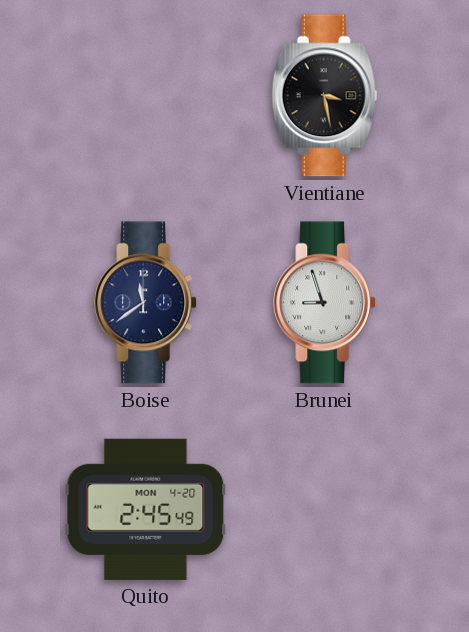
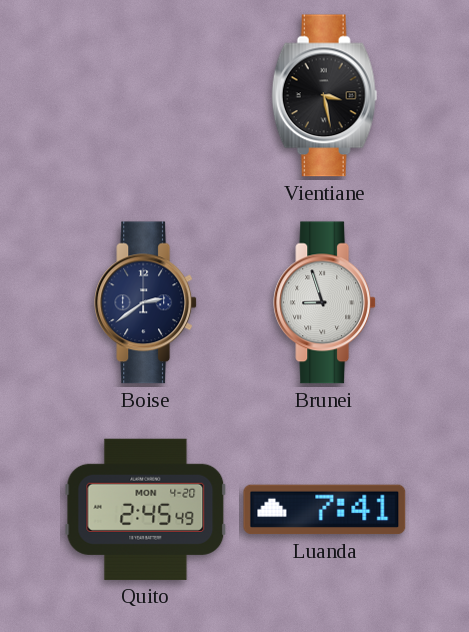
Boise: 11:39 -> 2:39 (146, 303)
Luanda: none -> 7:41 (325, 510)
